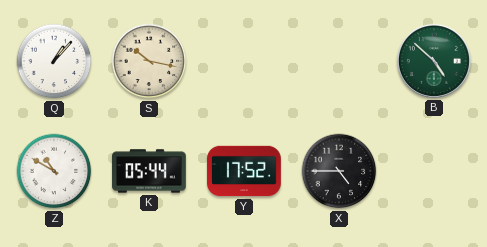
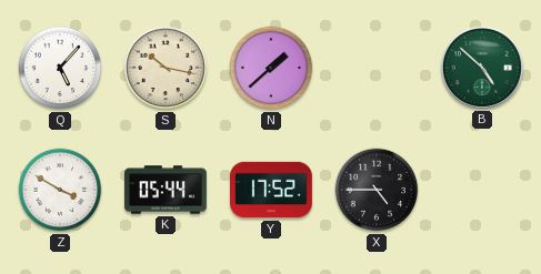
Q: 1:07 -> 5:07 (60, 68)
N: none -> 1:38 (271, 68)
Z: 10:50 -> 3:50 (60, 190)
